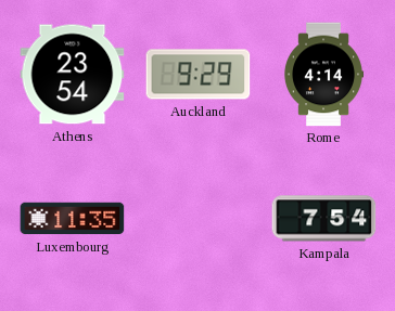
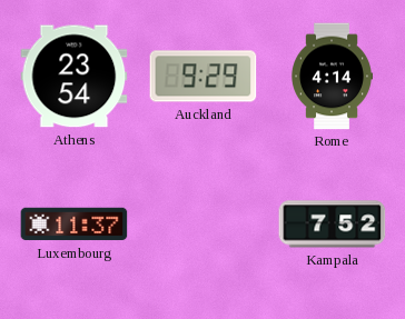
Luxembourg: 11:35 -> 11:37 (75, 225)
Kampala: 7:54 -> 7:52 (333, 225)
